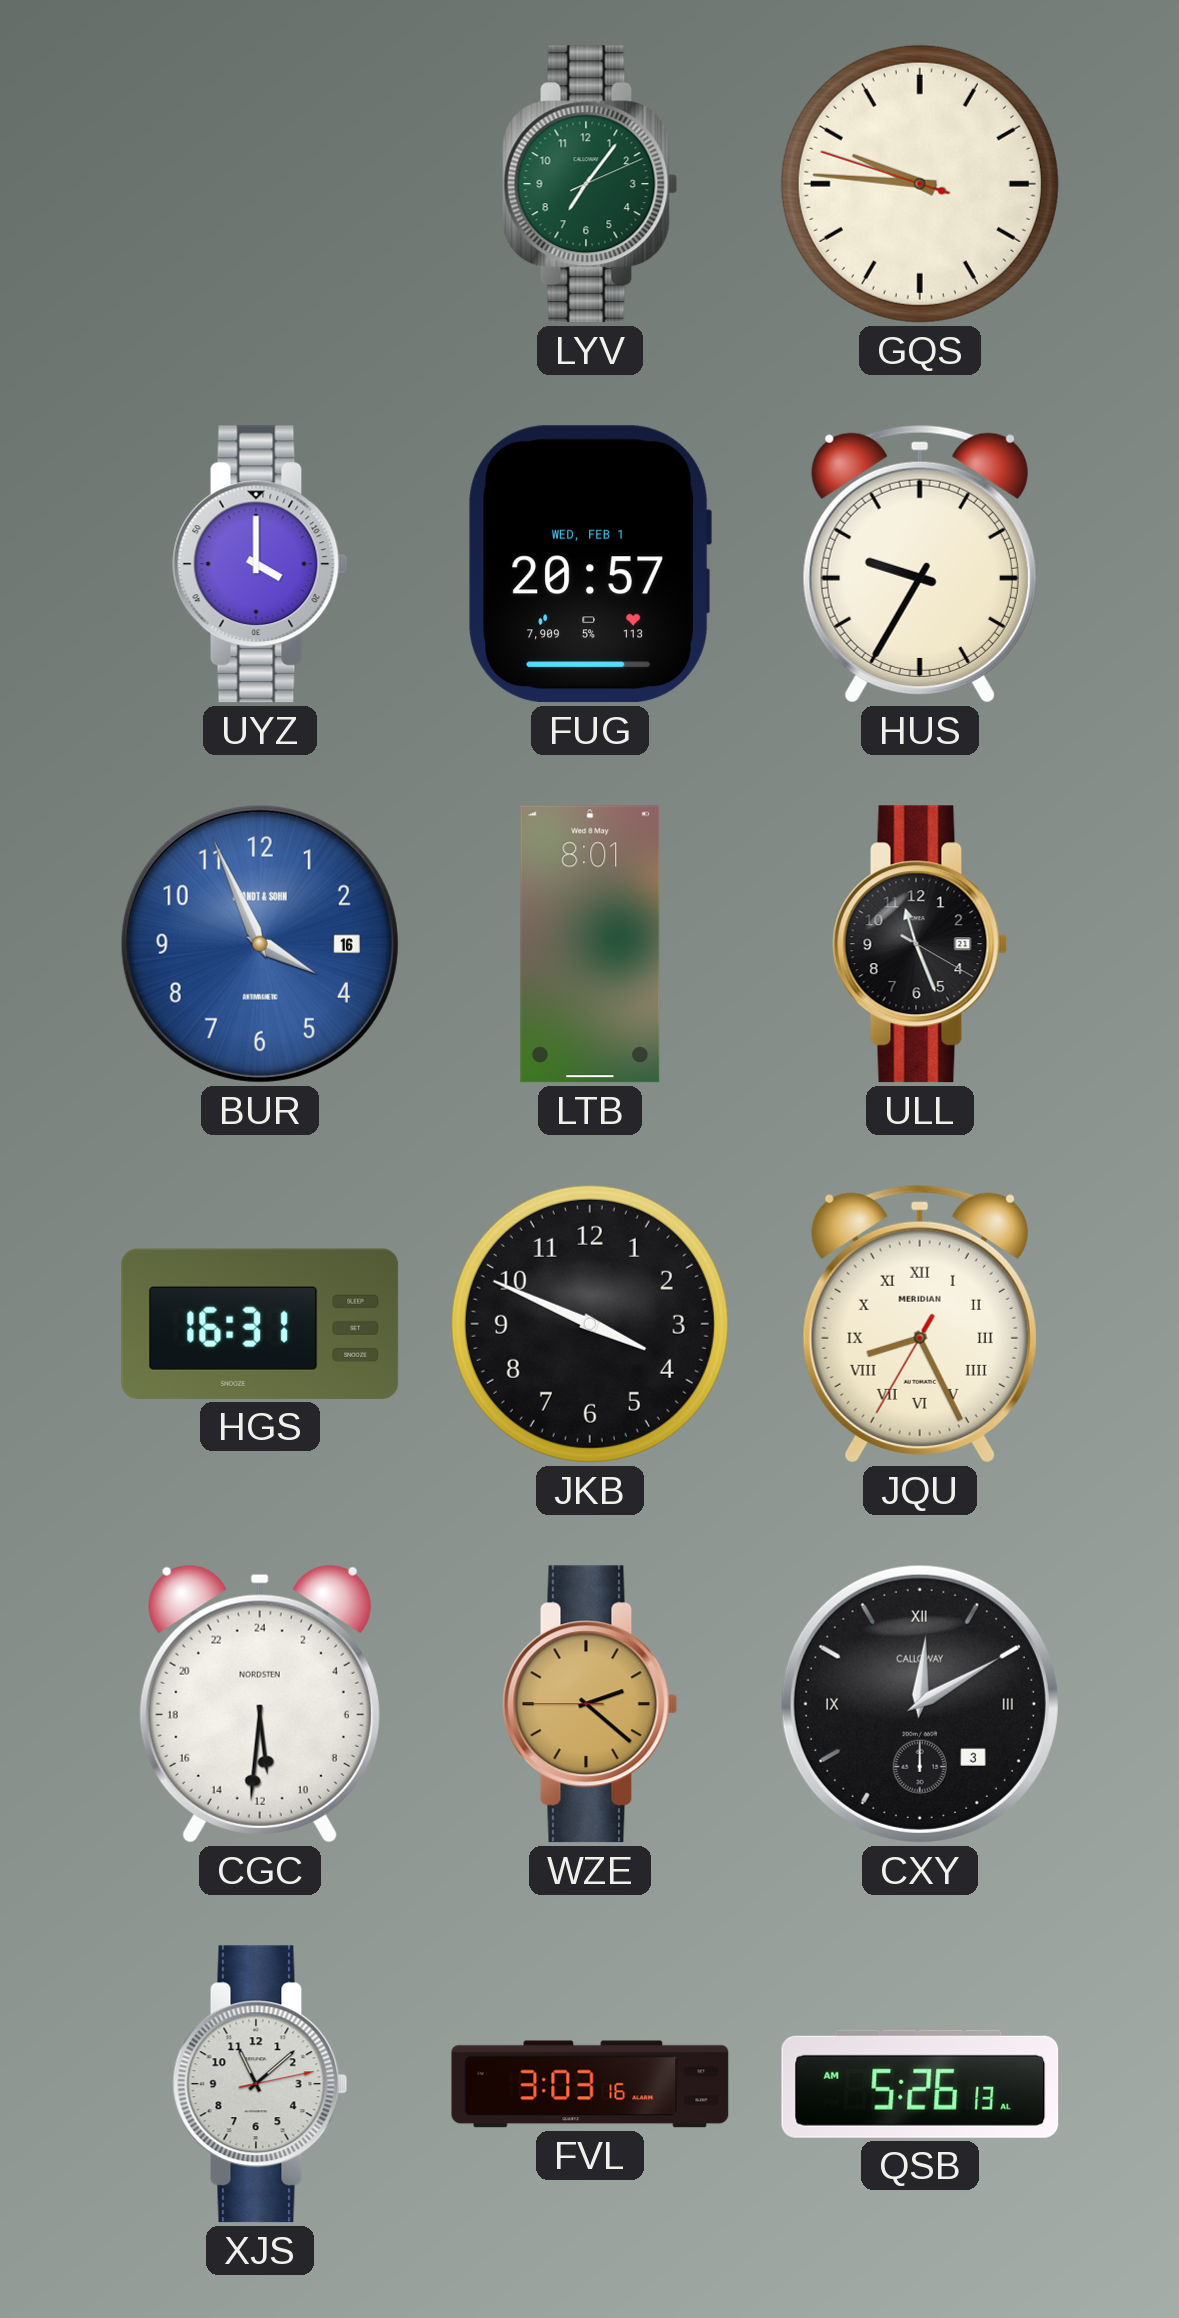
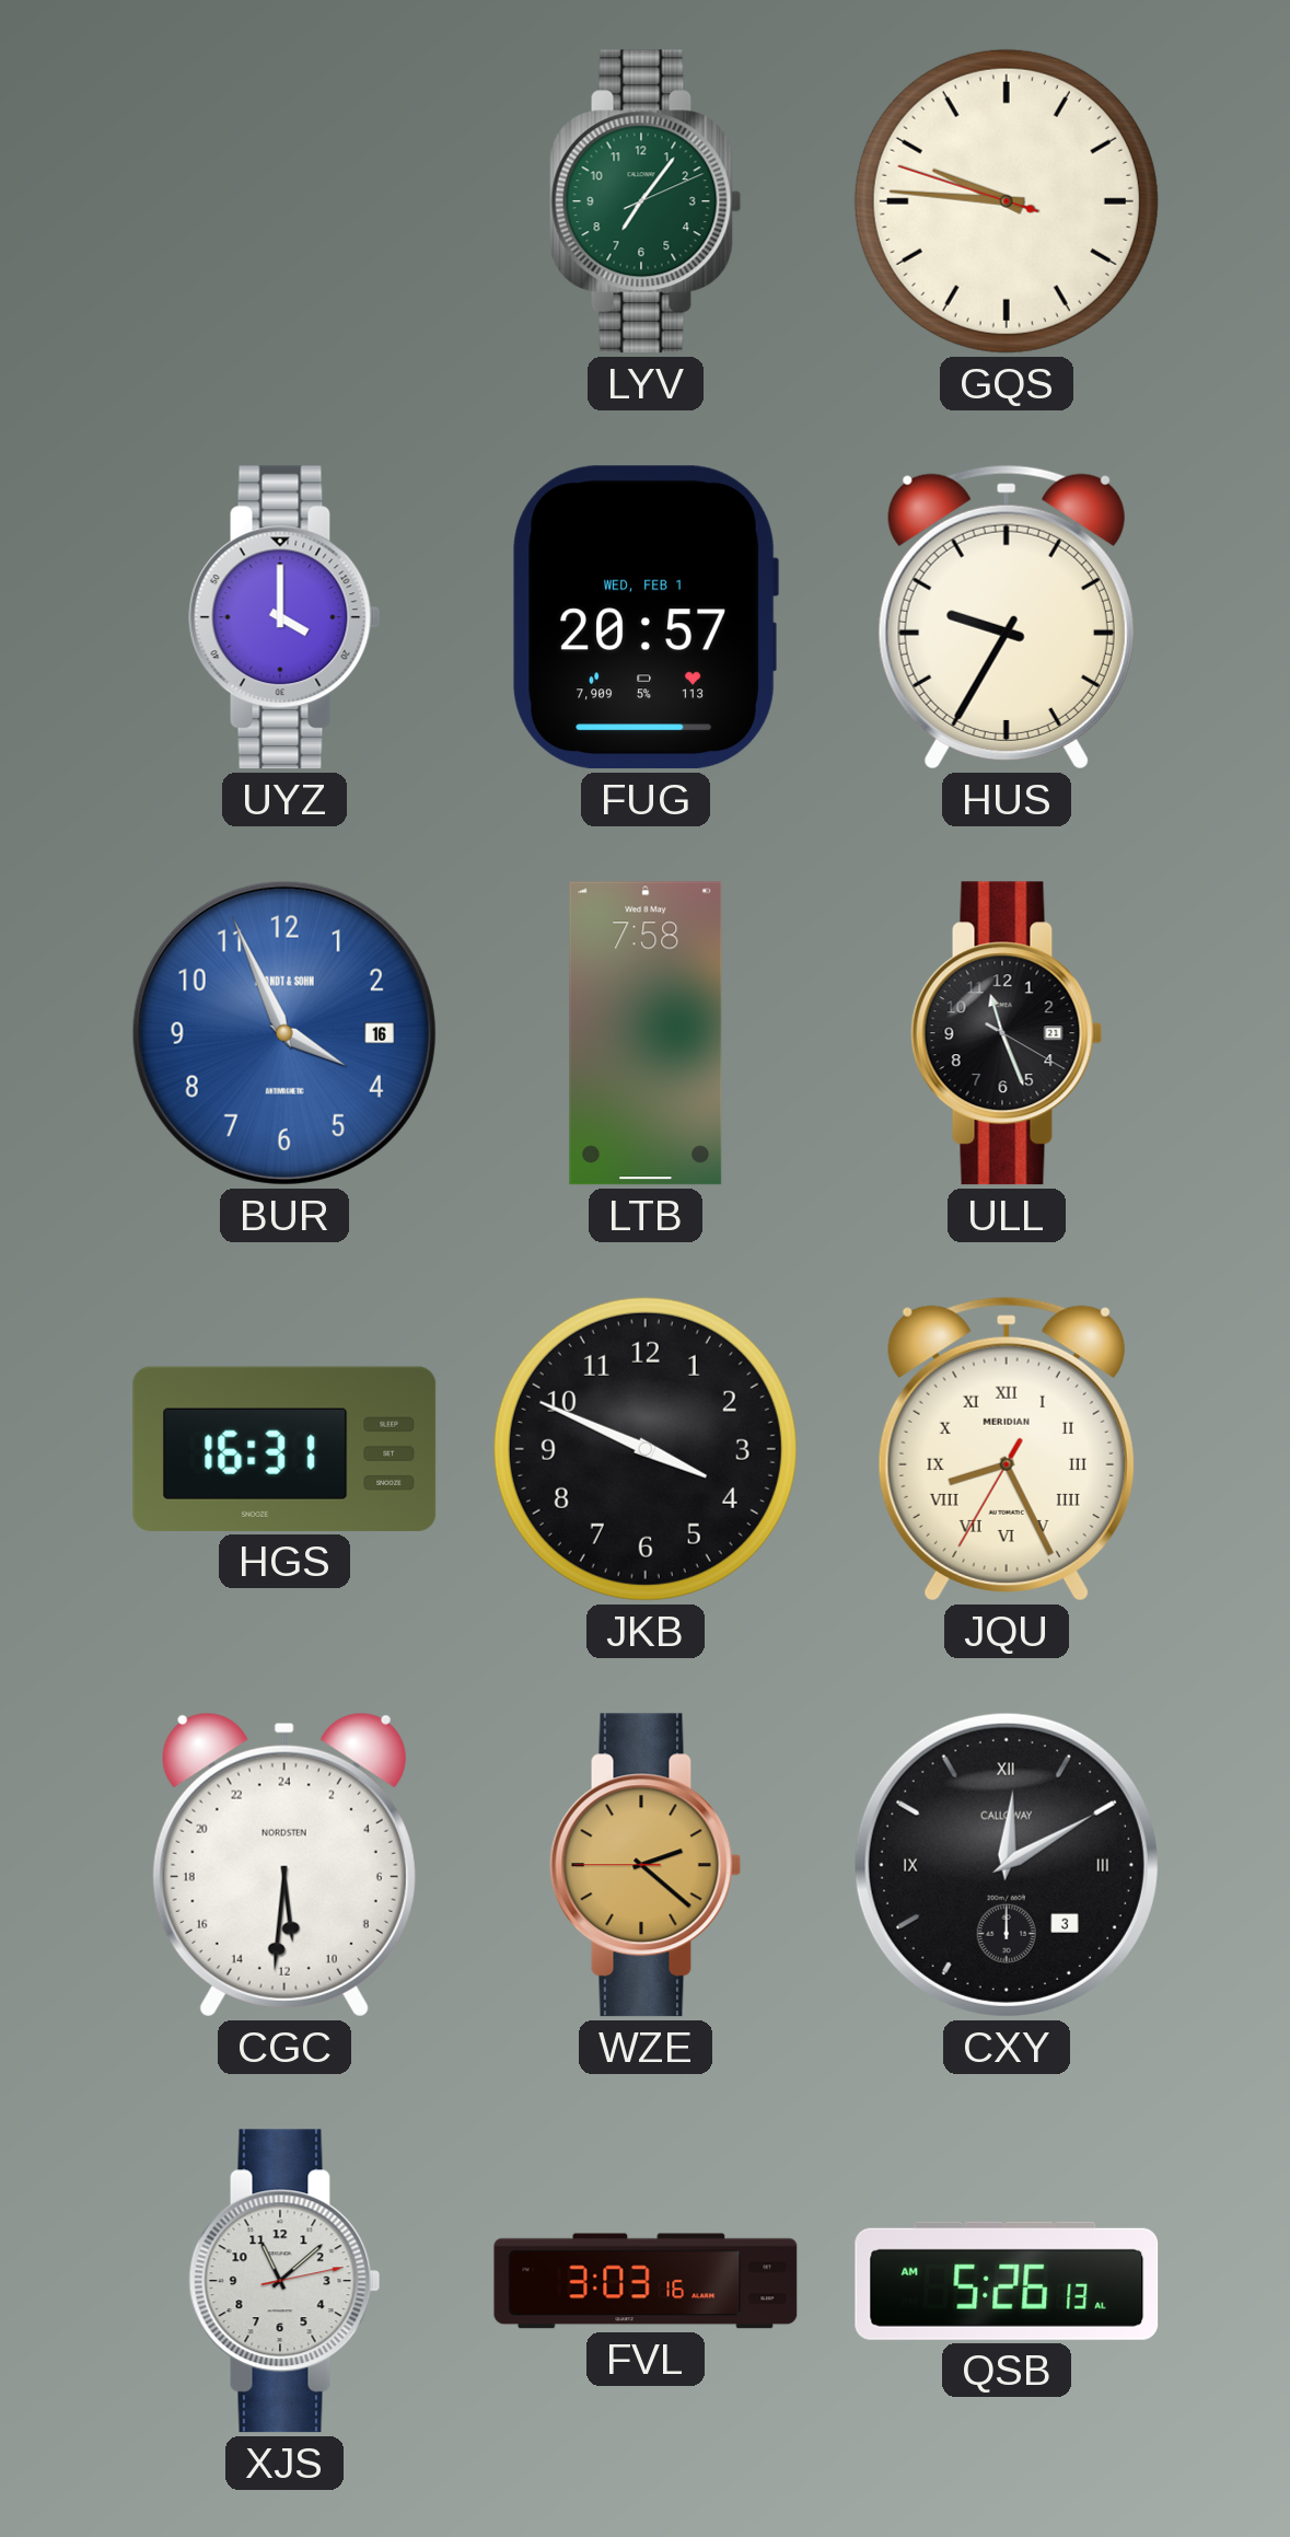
LTB: 8:01 -> 7:58 (646, 1033)
